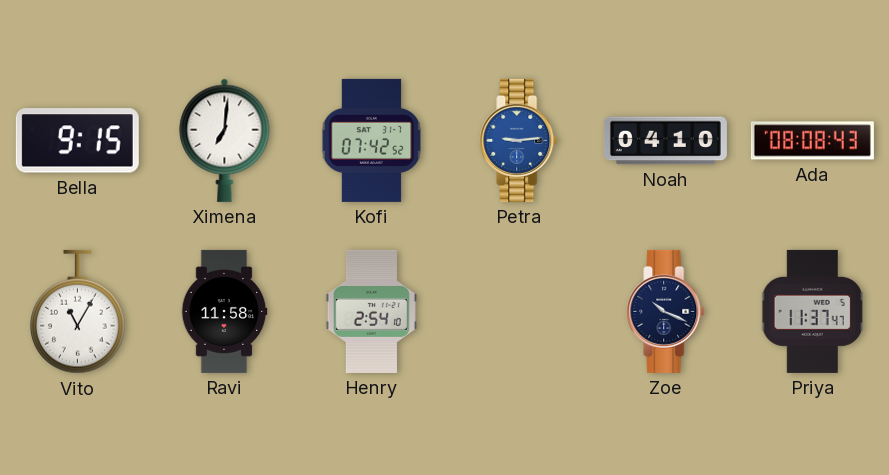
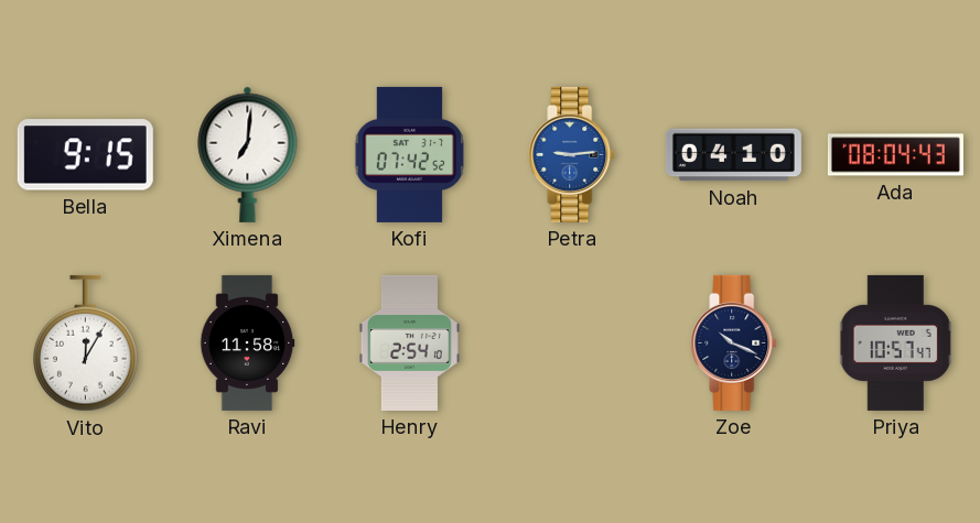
Ada: 08:08 -> 08:04 (895, 155)
Vito: 11:05 -> 12:05 (86, 344)
Priya: 11:37 -> 10:57 (896, 342)
